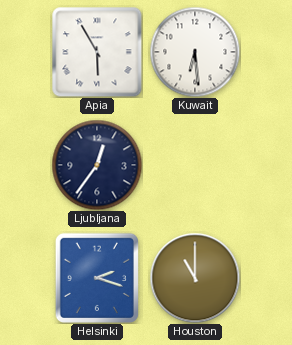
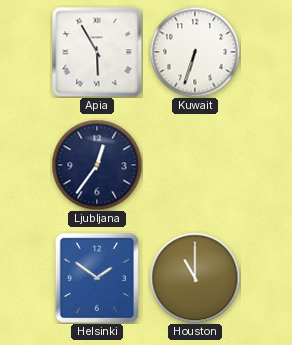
Kuwait: 6:29 -> 6:33 (195, 52)
Helsinki: 2:18 -> 1:51 (97, 277)
